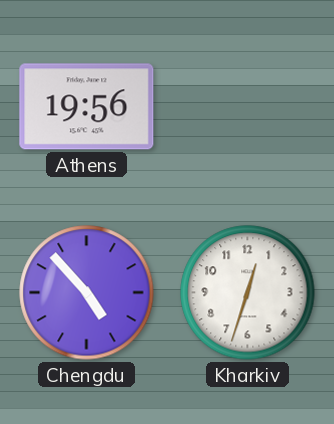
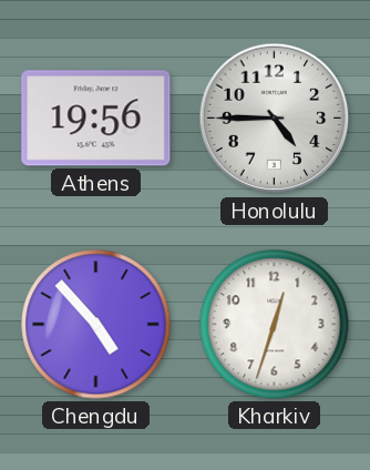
Honolulu: none -> 4:45 (275, 119)
